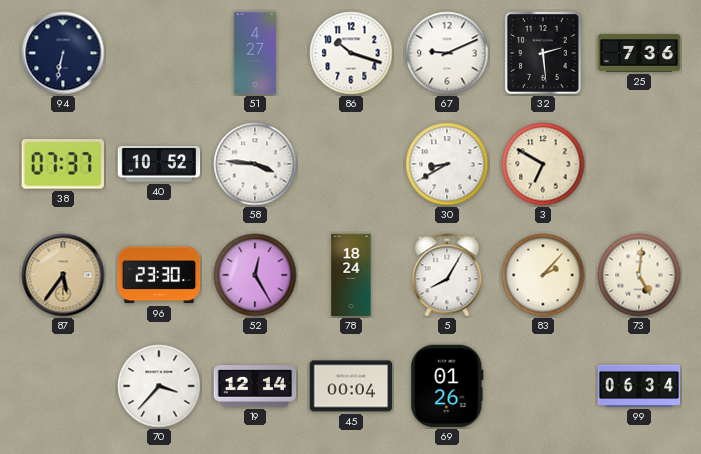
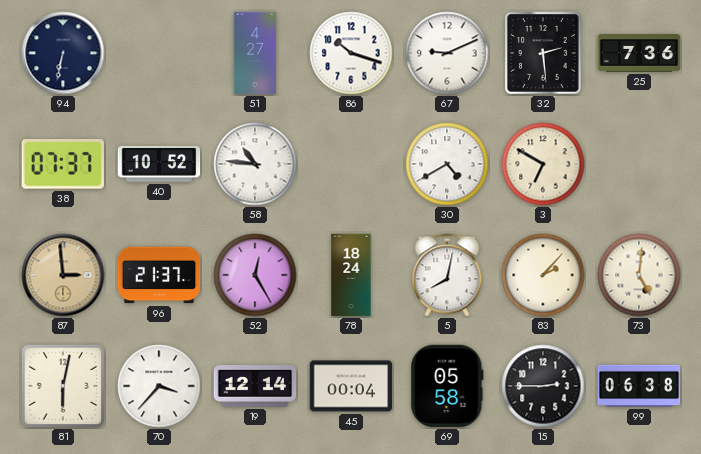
58: 3:46 -> 10:46 (255, 164)
30: 8:40 -> 4:40 (447, 164)
87: 5:36 -> 2:59 (63, 275)
96: 23:30 -> 21:37 (159, 275)
5: 8:05 -> 8:02 (447, 275)
81: none -> 6:02 (62, 385)
69: 01:26 -> 05:58 (447, 386)
15: none -> 2:45 (543, 386)
99: 06:34 -> 06:38 (639, 386)
